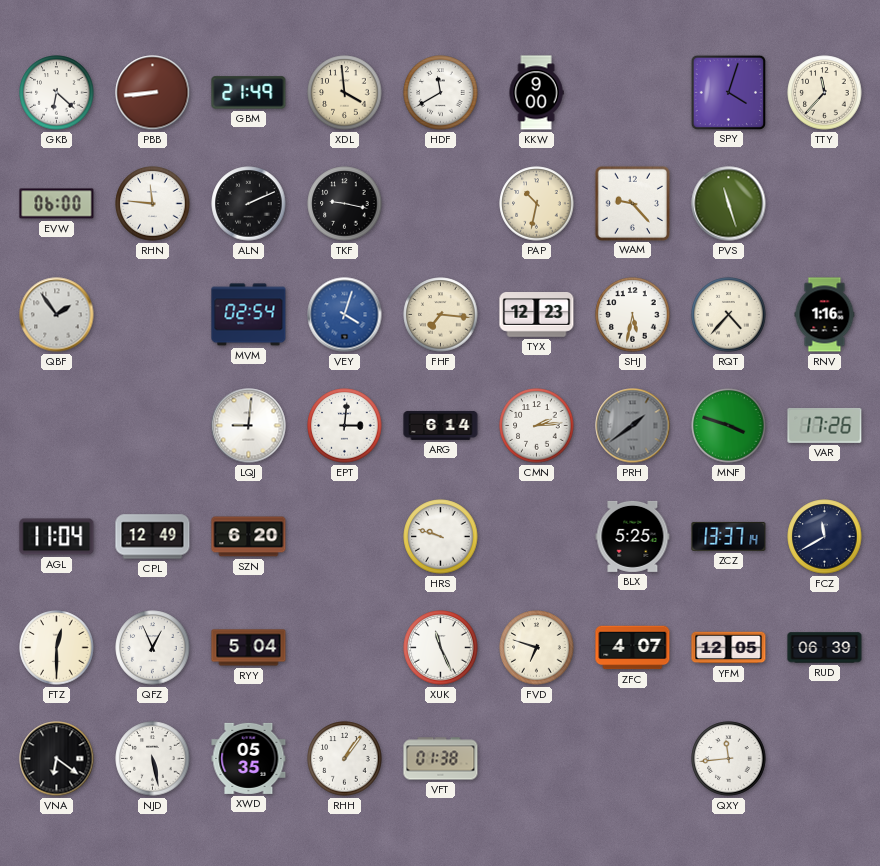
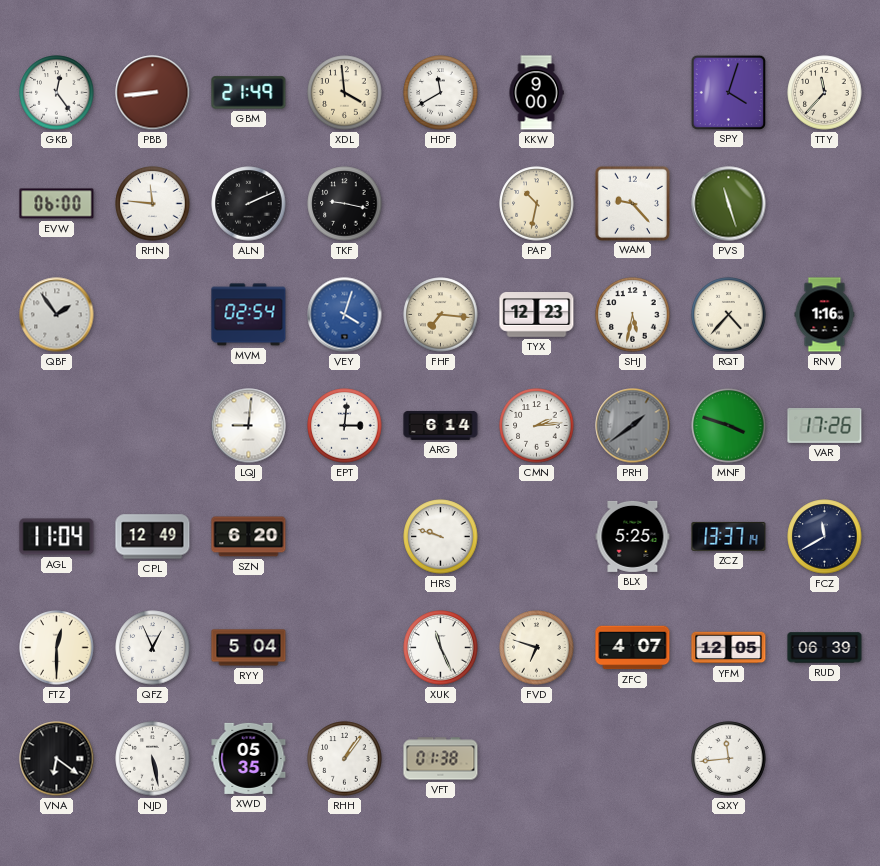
GKB: 6:22 -> 12:24 (57, 93)
